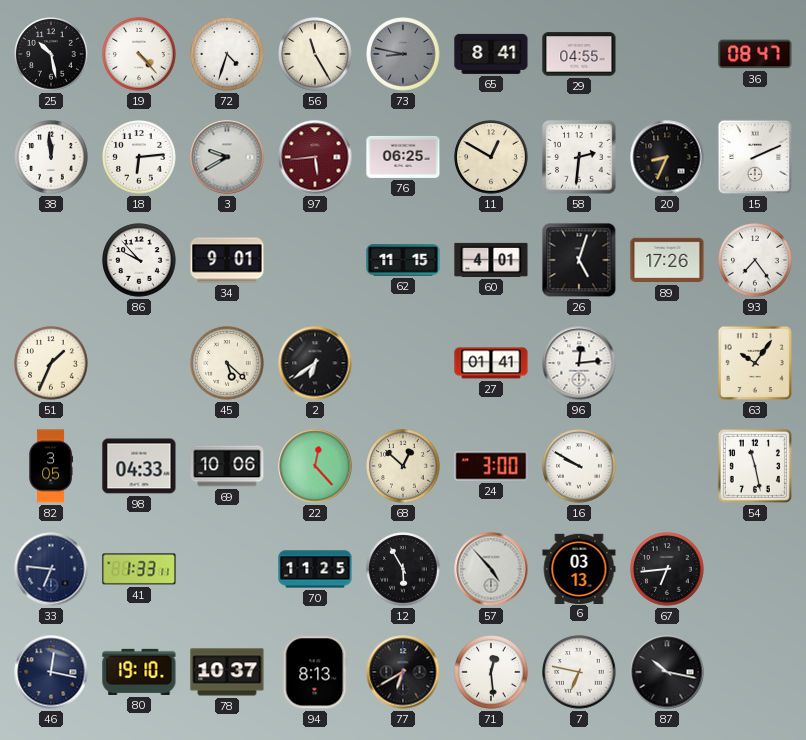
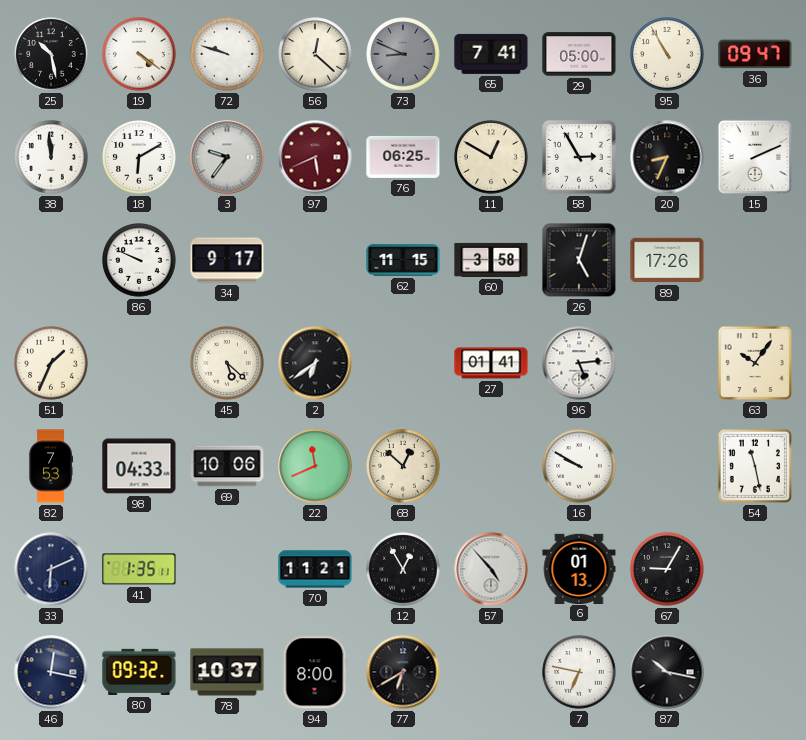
19: 4:23 -> 4:21 (139, 54)
72: 4:33 -> 9:48 (227, 54)
56: 11:25 -> 12:22 (315, 54)
73: 8:47 -> 8:49 (403, 54)
65: 8:41 -> 7:41 (491, 54)
29: 04:55 -> 05:00 (579, 54)
95: none -> 10:55 (667, 54)
36: 08:47 -> 09:47 (755, 54)
18: 6:14 -> 6:10 (139, 157)
3: 9:40 -> 9:36 (227, 157)
97: 5:44 -> 5:41 (315, 157)
58: 2:31 -> 2:55 (579, 157)
86: 9:53 -> 9:49 (139, 260)
34: 9:01 -> 9:17 (227, 260)
60: 4:01 -> 3:58 (491, 260)
93: 7:24 -> none (755, 260)
96: 12:14 -> 5:14 (579, 363)
82: 3:05 -> 7:53 (50, 466)
22: 12:23 -> 11:41 (315, 466)
24: 3:00 -> none (491, 466)
33: 6:46 -> 6:11 (51, 569)
41: 1:33 -> 1:35 (139, 569)
70: 11:25 -> 11:21 (315, 569)
12: 5:55 -> 12:55 (403, 569)
6: 03:13 -> 01:13 (579, 568)
67: 6:44 -> 9:05 (667, 569)
80: 19:10 -> 09:32 (139, 672)
94: 8:13 -> 8:00 (315, 672)
71: 12:29 -> none (491, 672)
